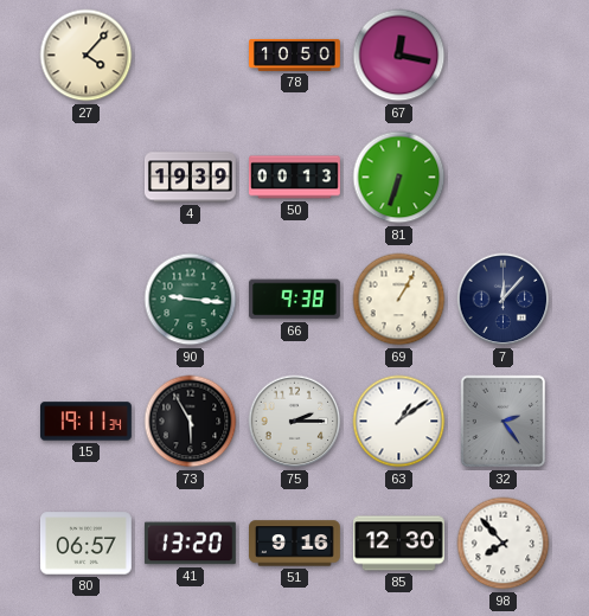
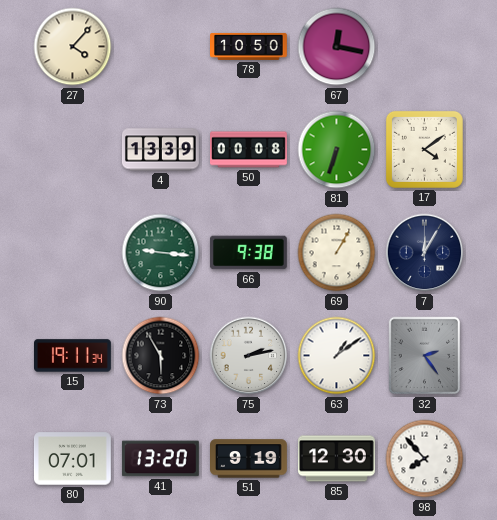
4: 19:39 -> 13:39 (160, 150)
50: 00:13 -> 00:08 (249, 150)
17: none -> 4:09 (424, 149)
7: 12:07 -> 12:05 (425, 253)
75: 2:15 -> 2:13 (249, 356)
80: 06:57 -> 07:01 (73, 459)
51: 9:16 -> 9:19 (249, 459)
